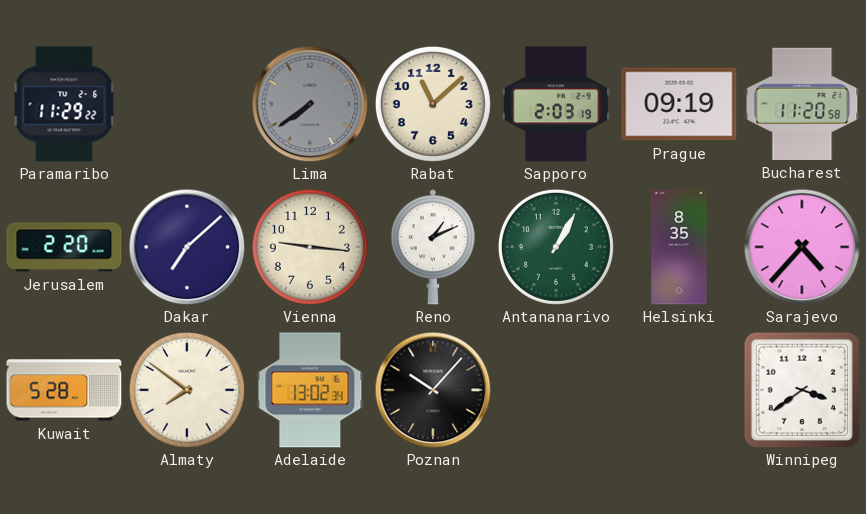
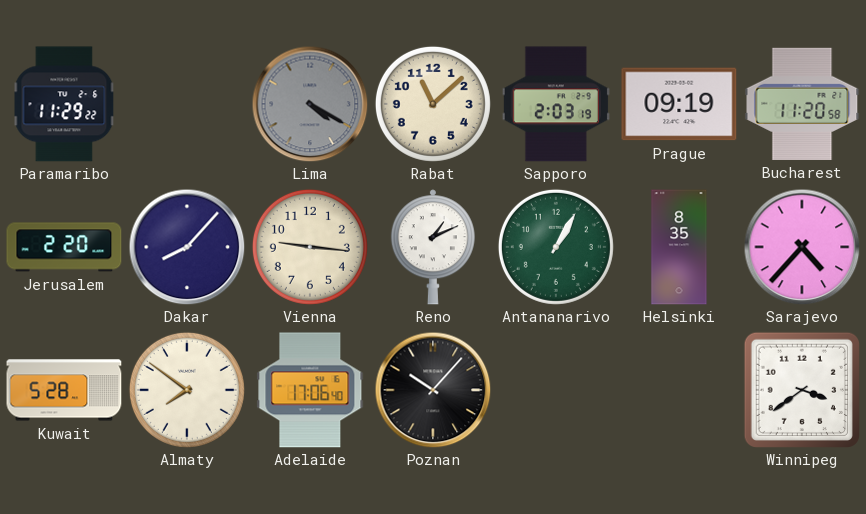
Lima: 7:39 -> 4:20 (310, 104)
Dakar: 7:08 -> 8:07 (187, 247)
Adelaide: 13:02 -> 17:06 (310, 390)
